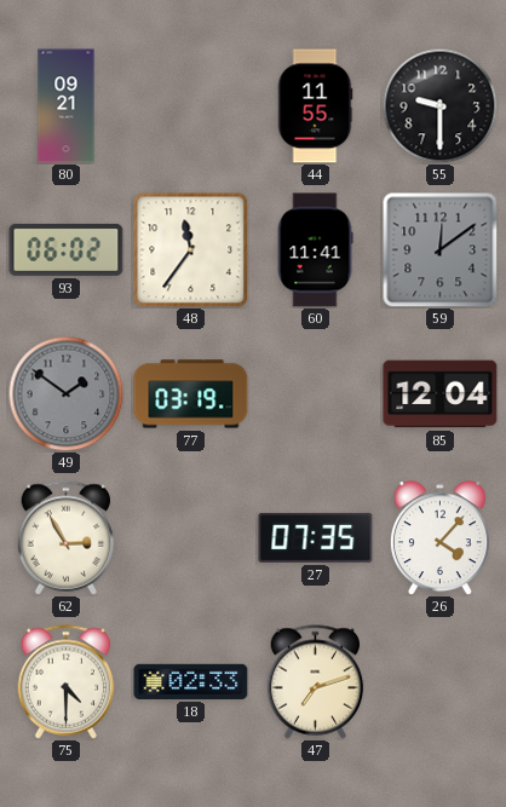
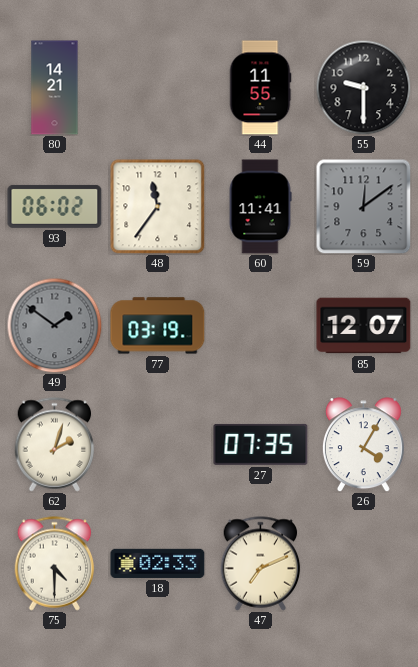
80: 09:21 -> 14:21 (55, 88)
85: 12:04 -> 12:07 (364, 326)
62: 2:55 -> 2:03 (55, 445)
26: 4:07 -> 4:05 (363, 445)
47: 7:12 -> 7:11 (261, 564)
